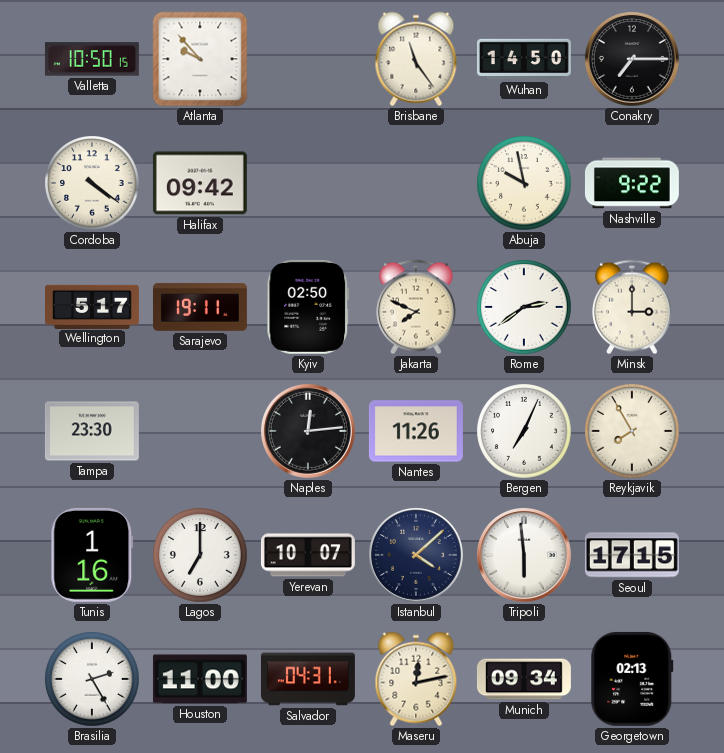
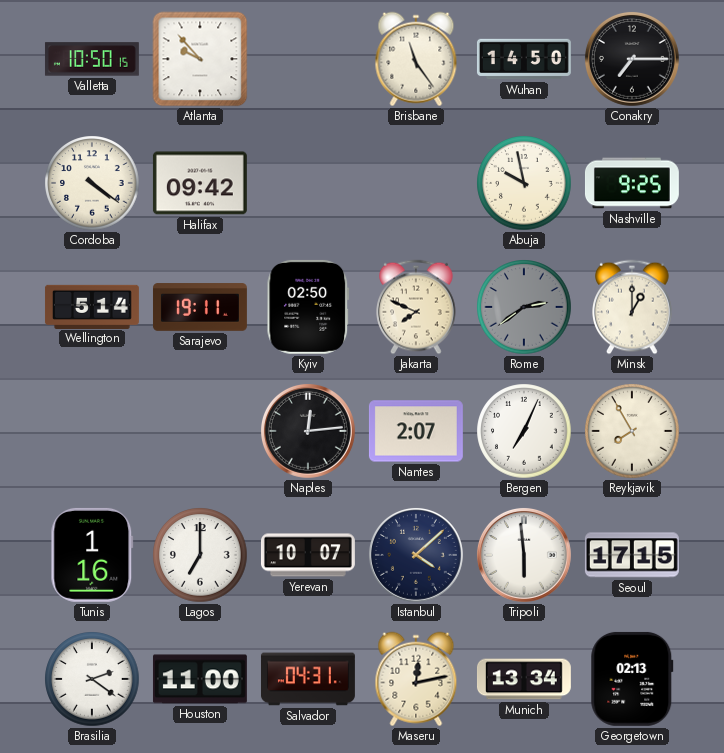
Nashville: 9:22 -> 9:25 (632, 183)
Wellington: 5:17 -> 5:14 (92, 306)
Rome dial: white -> grey (524, 307)
Minsk: 3:00 -> 1:00 (632, 307)
Tampa: 23:30 -> none (92, 431)
Nantes: 11:26 -> 2:07 (416, 431)
Brasilia: 2:25 -> 2:21 (92, 679)
Munich: 09:34 -> 13:34 (524, 679)
